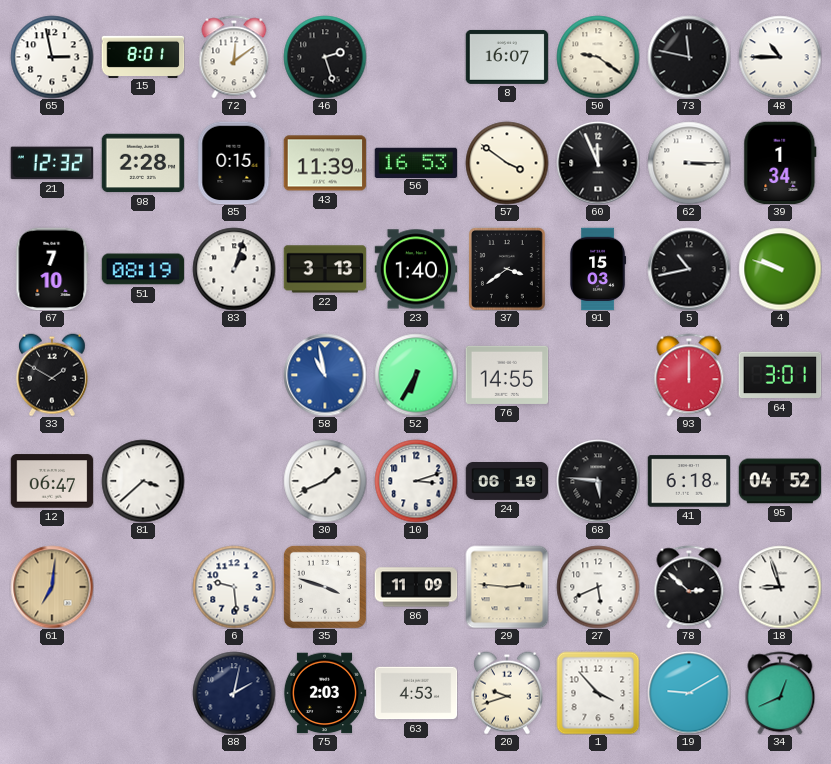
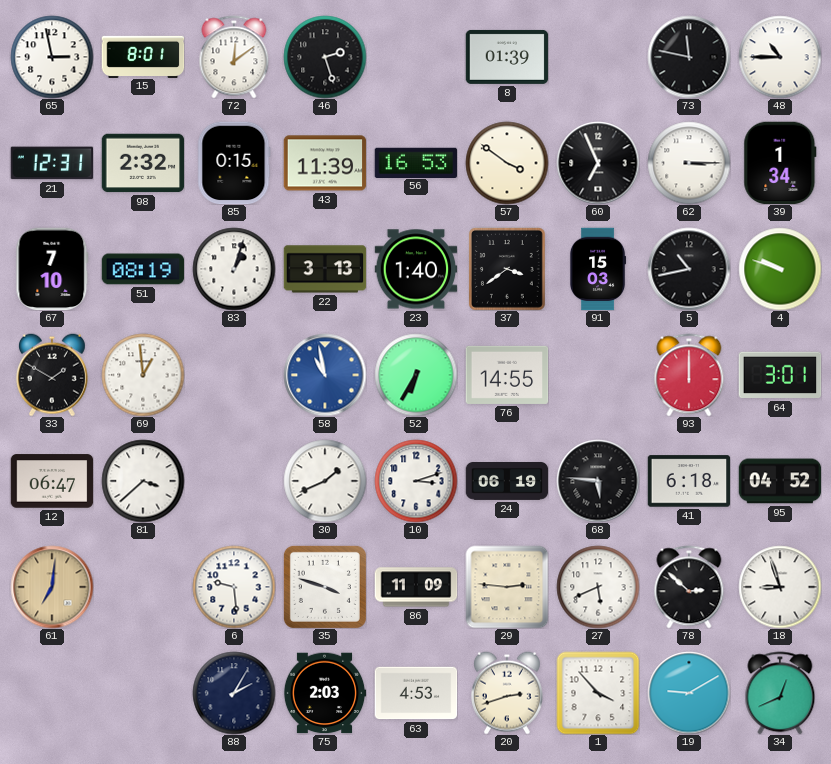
8: 16:07 -> 01:39 (507, 57)
50: 9:21 -> none (598, 57)
21: 12:32 -> 12:31 (52, 163)
98: 2:28 -> 2:32 (143, 163)
60: 11:56 -> 6:56 (598, 163)
69: none -> 12:59 (143, 375)
88: 2:02 -> 2:05 (234, 693)
20: 9:42 -> 2:42 (507, 693)
